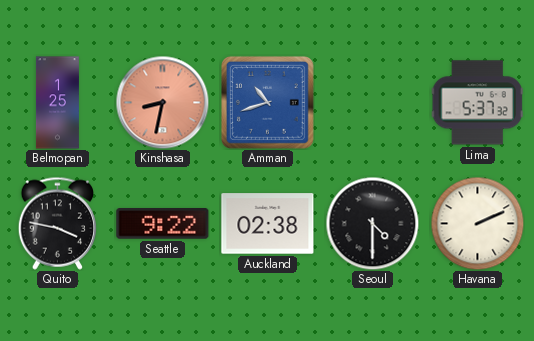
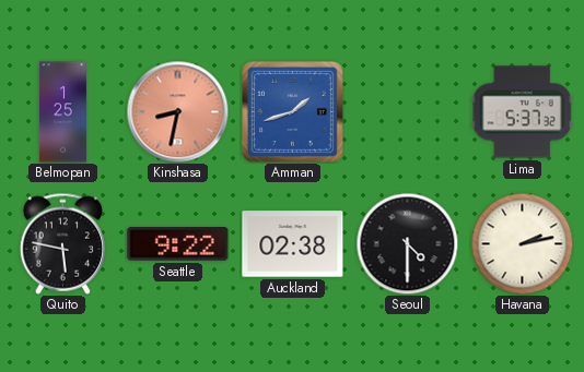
Amman: 10:42 -> 1:42 (292, 111)
Quito: 3:47 -> 5:47 (62, 243)
Havana: 2:11 -> 2:13 (522, 243)
